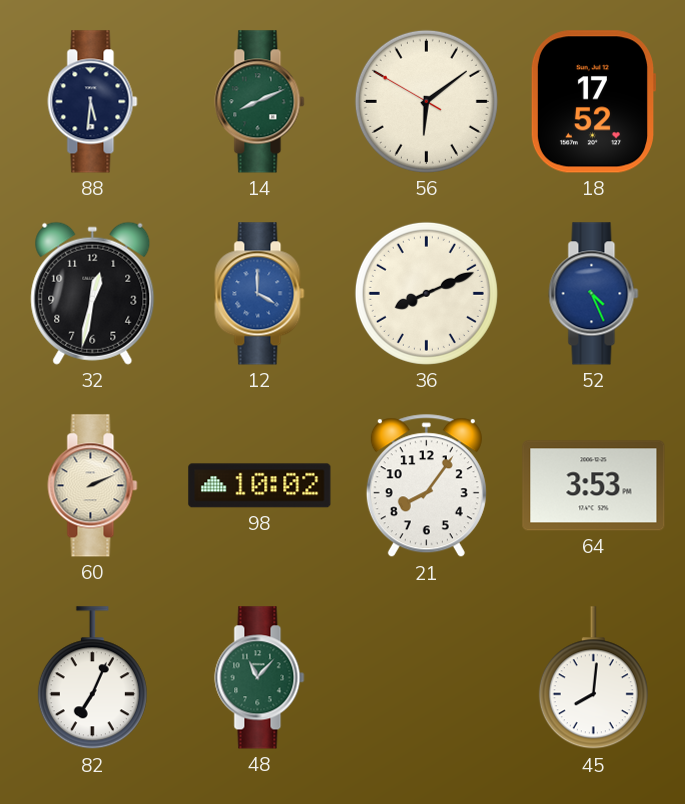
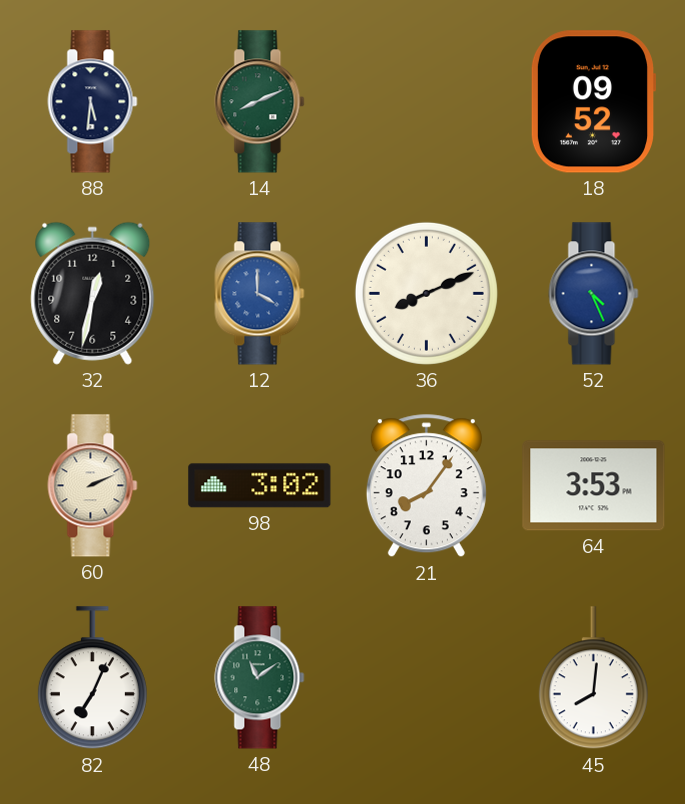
56: 6:08 -> none (426, 101)
18: 17:52 -> 09:52 (592, 102)
98: 10:02 -> 3:02 (260, 486)
48: 11:07 -> 11:09 (260, 678)
